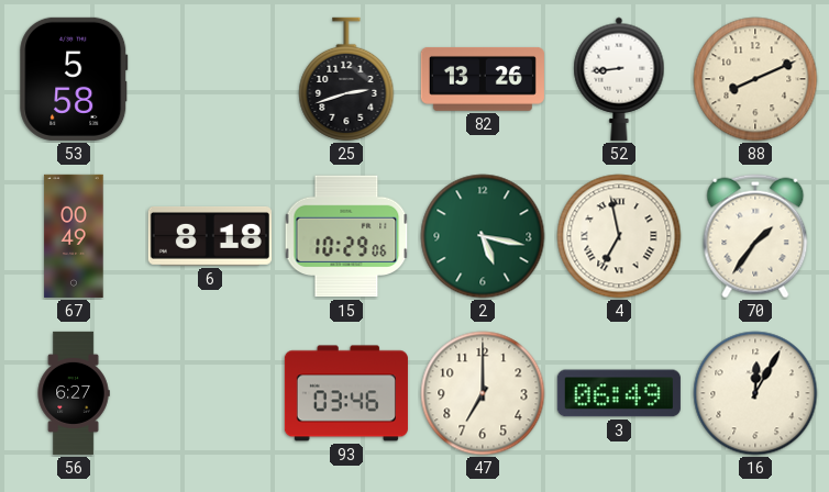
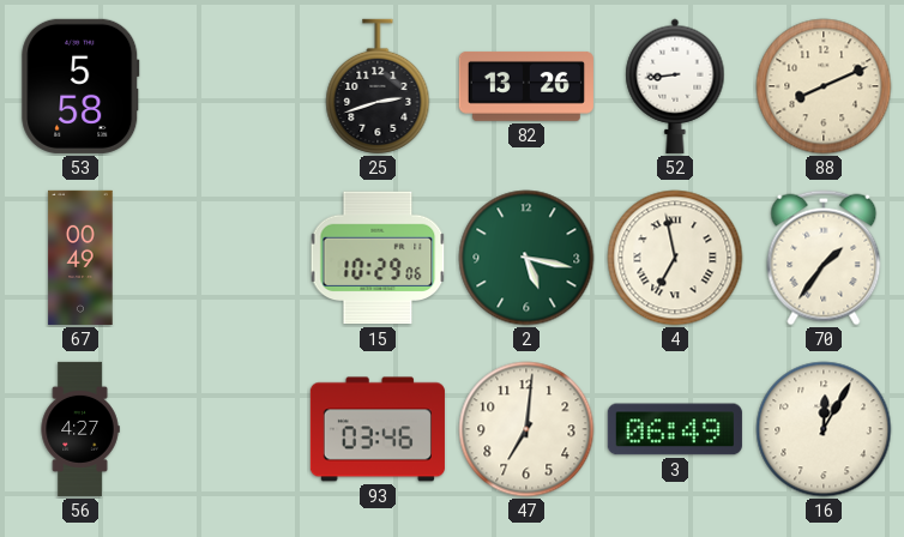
6: 8:18 -> none (210, 236)
56: 6:27 -> 4:27 (80, 429)
47: 7:00 -> 7:01 (526, 429)
